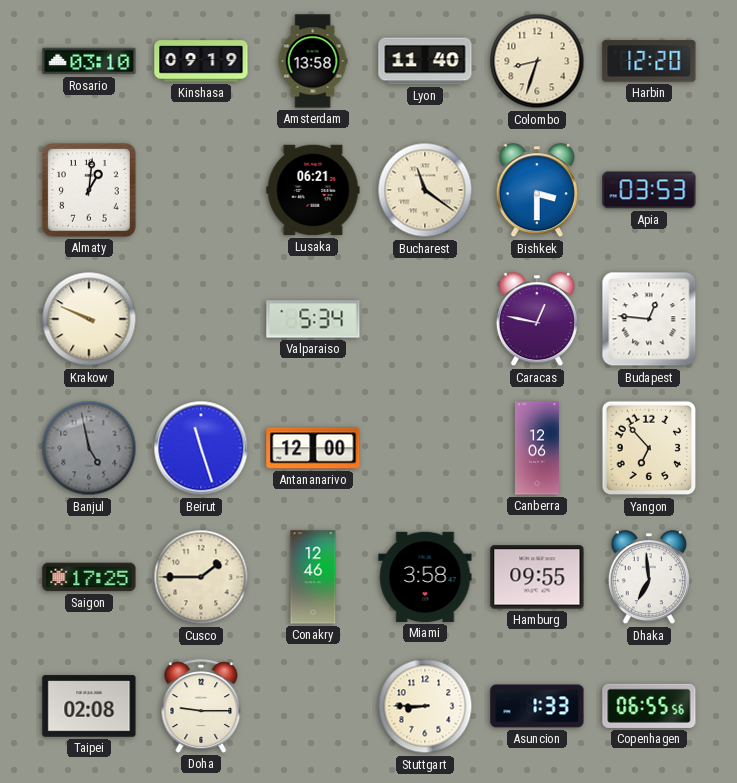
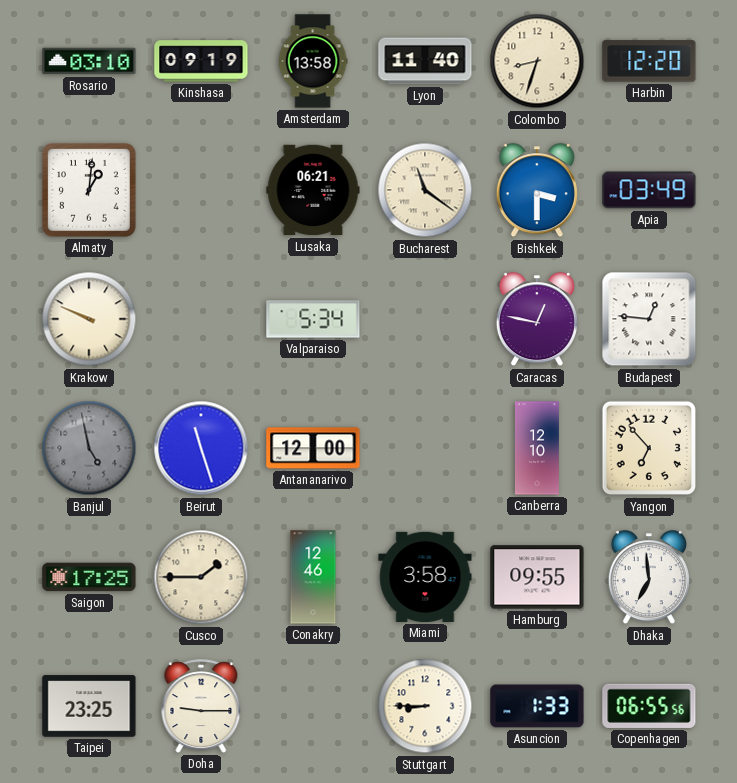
Apia: 03:53 -> 03:49 (649, 190)
Canberra: 12:06 -> 12:10 (537, 448)
Taipei: 02:08 -> 23:25 (89, 706)
